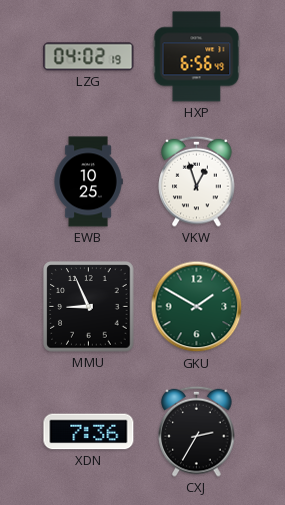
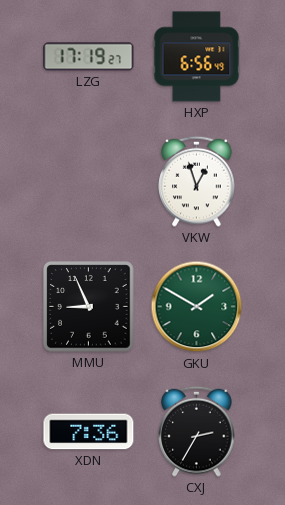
LZG: 04:02 -> 17:19 (89, 57)
EWB: 10:25 -> none (88, 182)
